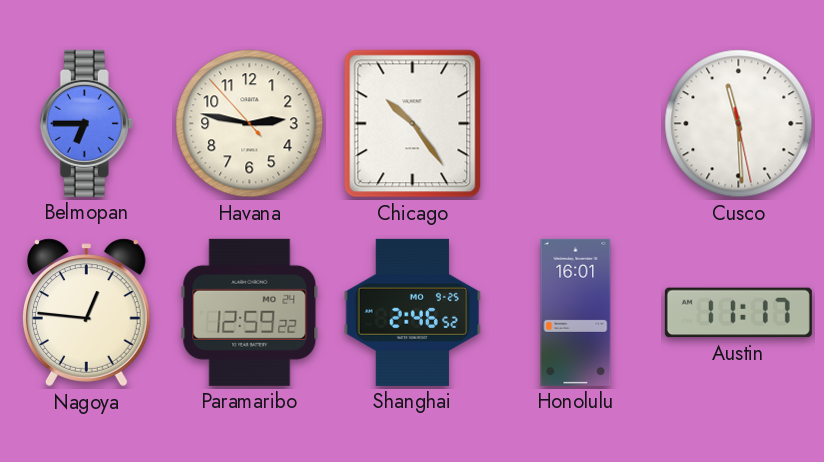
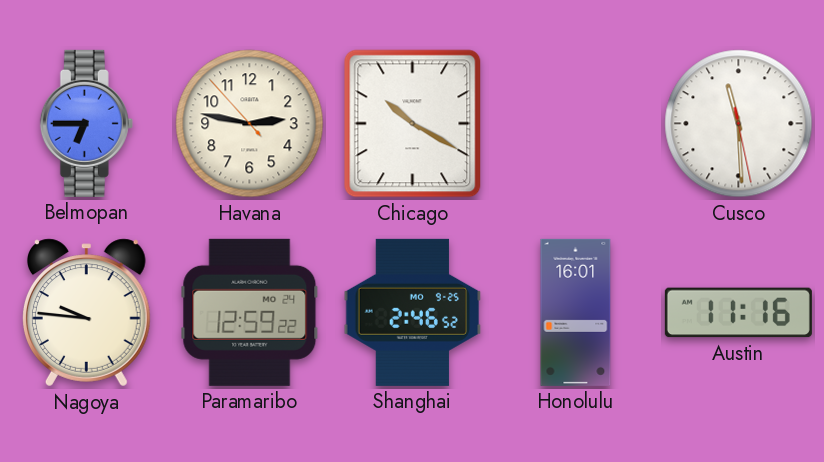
Chicago: 10:24 -> 10:20 (413, 124)
Nagoya: 12:46 -> 9:46 (86, 313)
Austin: 11:17 -> 11:16 (738, 313)
